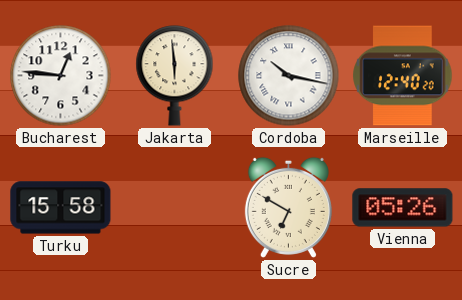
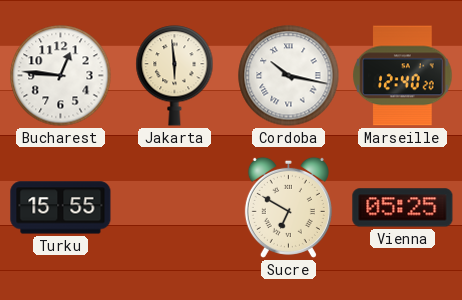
Turku: 15:58 -> 15:55 (61, 208)
Vienna: 05:26 -> 05:25 (403, 208)
